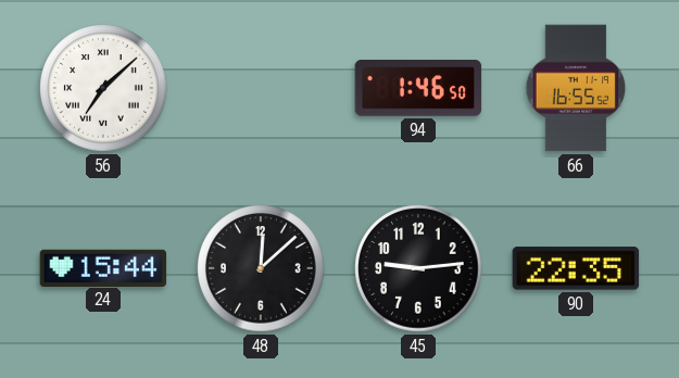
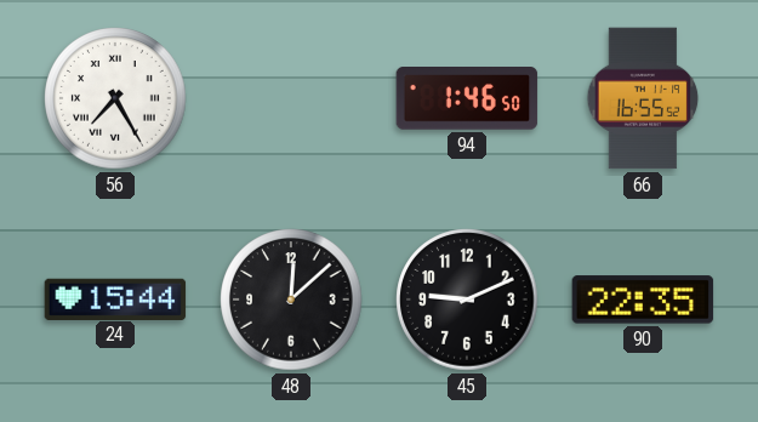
56: 7:08 -> 7:25 (115, 98)
45: 9:14 -> 9:11 (467, 300)
